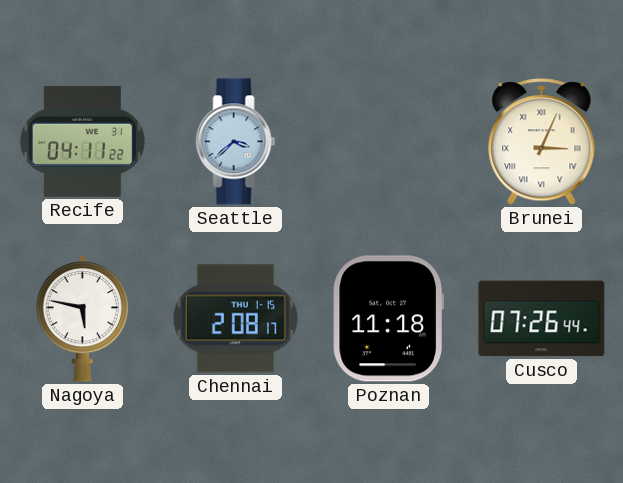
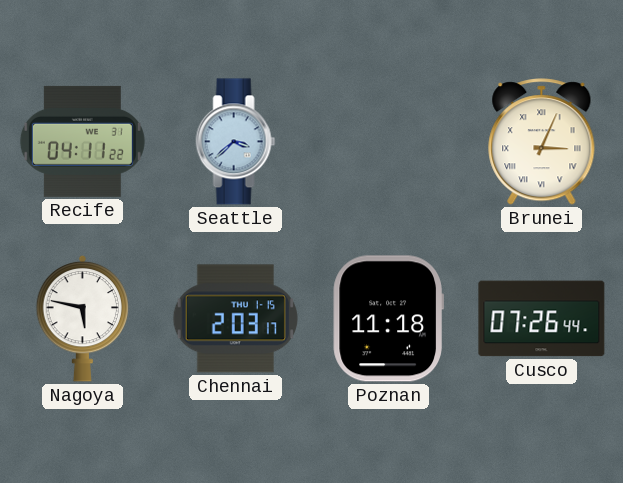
Chennai: 2:08 -> 2:03 (235, 319)
